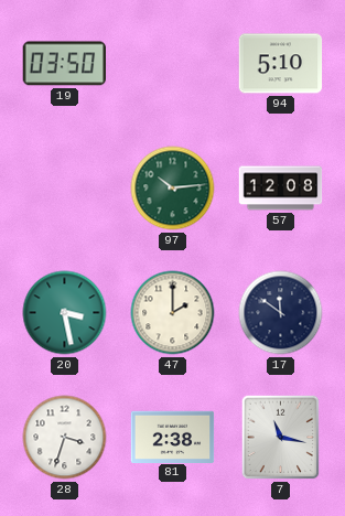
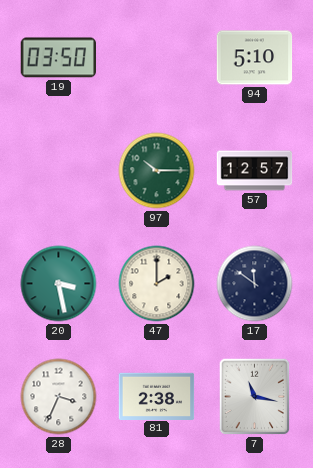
97: 10:14 -> 10:15 (157, 171)
57: 12:08 -> 12:57 (255, 171)
28: 3:33 -> 3:34 (59, 397)
